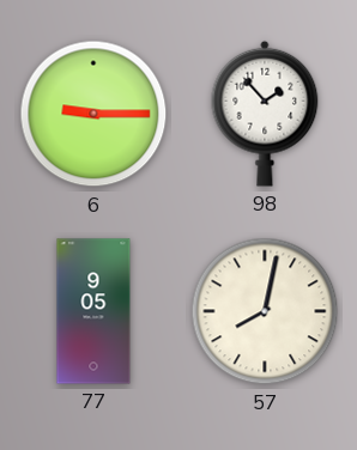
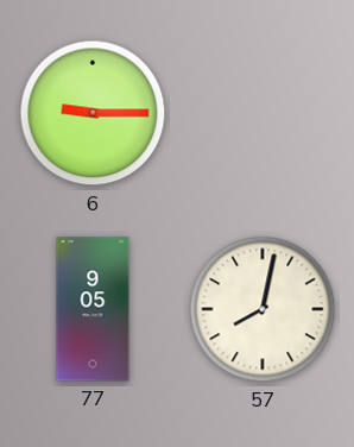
98: 1:53 -> none (265, 114)
